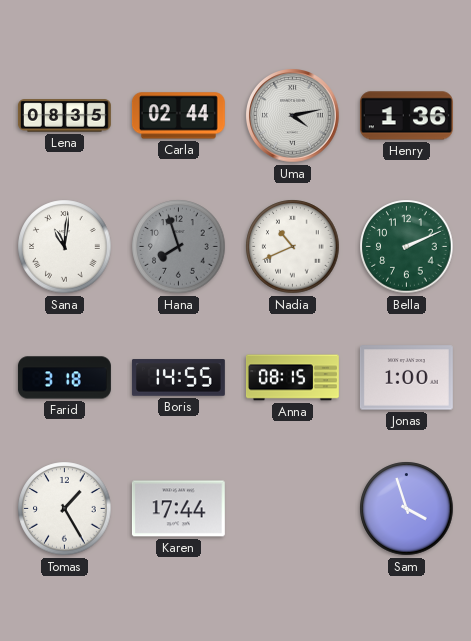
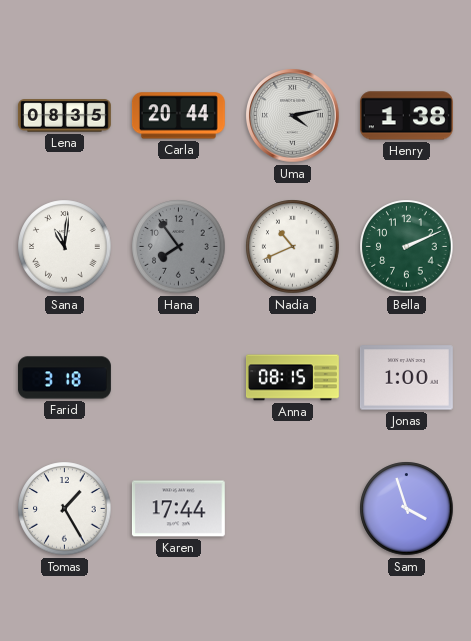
Carla: 02:44 -> 20:44 (178, 116)
Henry: 1:36 -> 1:38 (406, 116)
Hana: 7:57 -> 7:54 (179, 247)
Boris: 14:55 -> none (178, 378)
